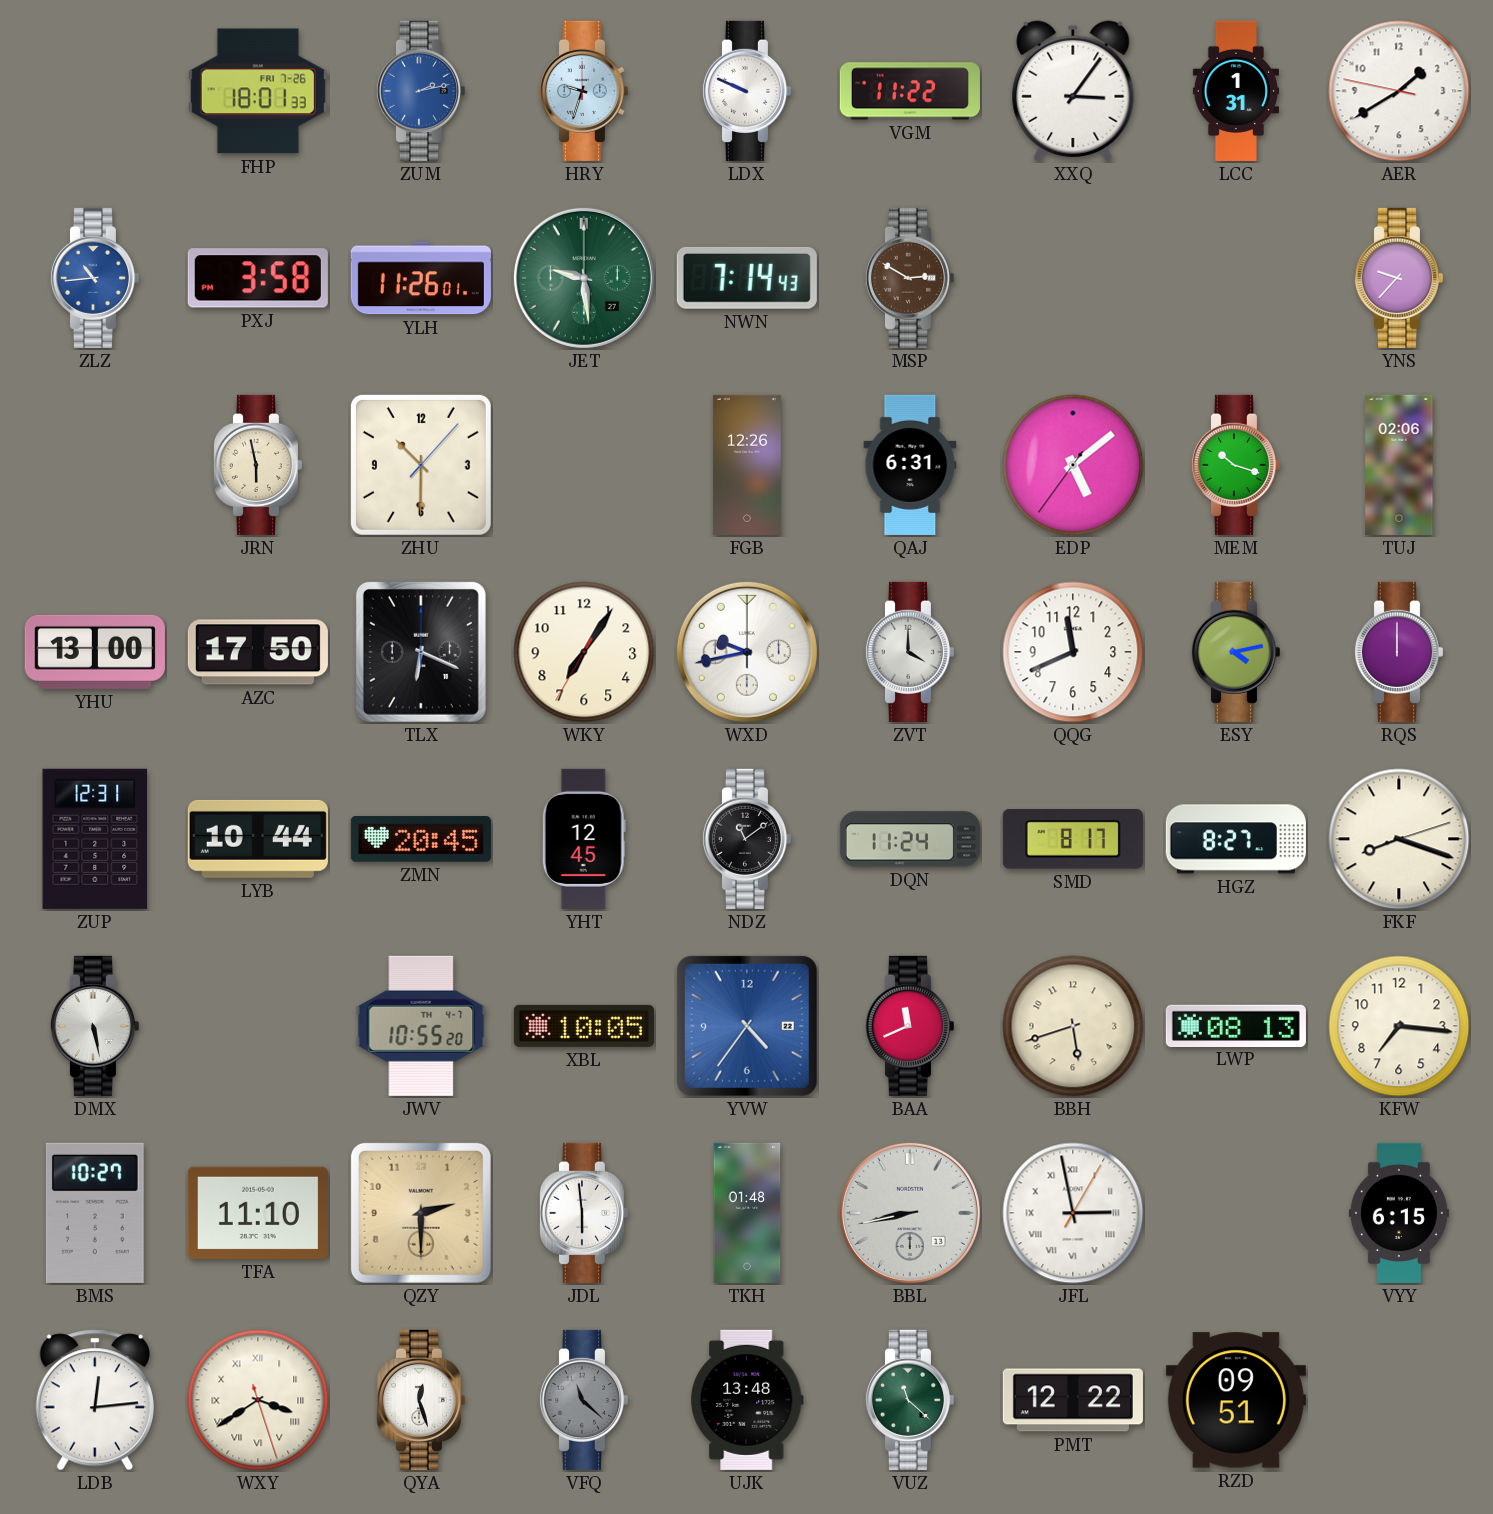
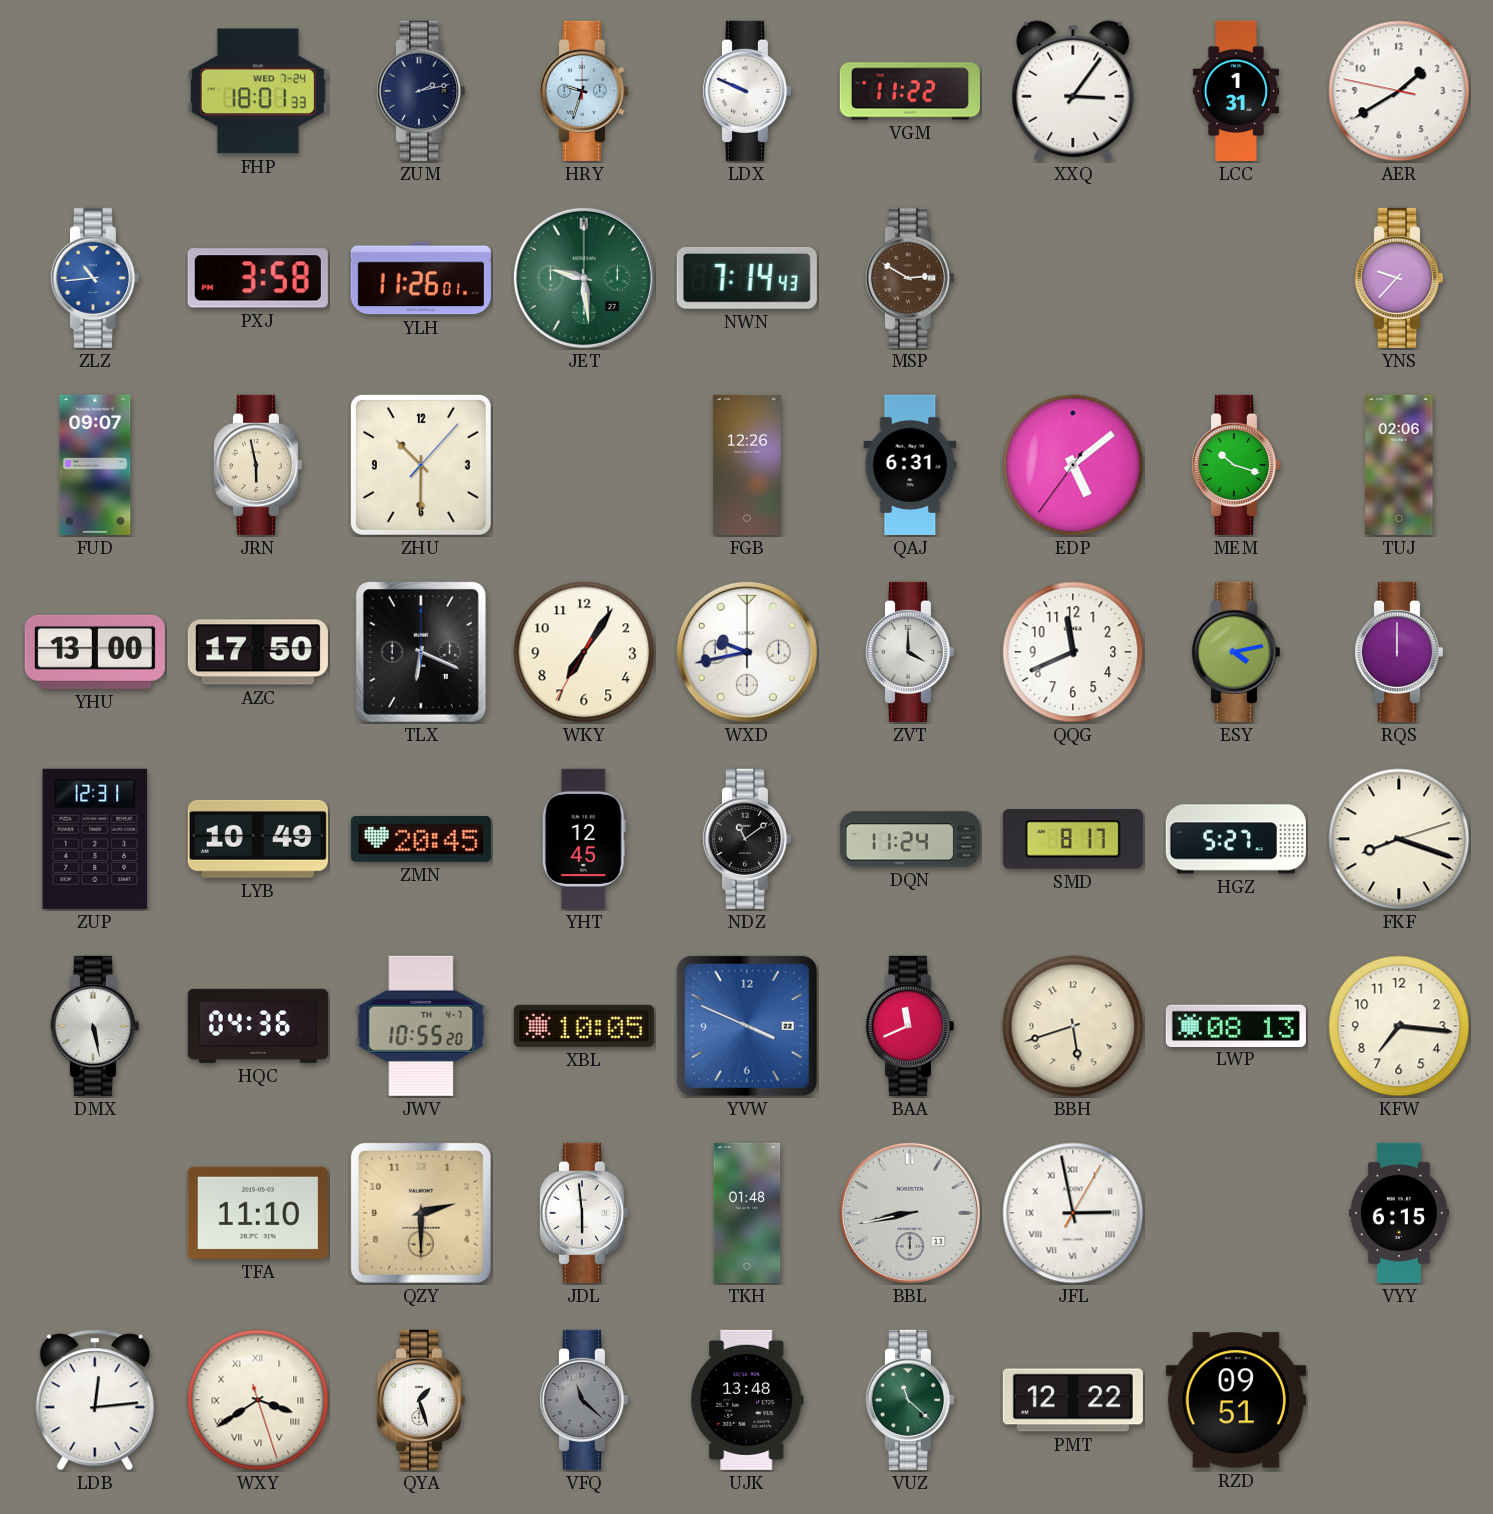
FHP date: FRI 7-26 -> WED 7-24 (258, 91)
ZUM dial: blue -> navy (420, 91)
FUD: none -> 09:07 (95, 465)
LYB: 10:44 -> 10:49 (258, 839)
HGZ: 8:27 -> 5:27 (1236, 839)
HQC: none -> 04:36 (258, 1026)
YVW: 4:36 -> 3:49 (747, 1026)
BMS: 10:27 -> none (95, 1213)
QYA: 12:27 -> 1:27 (420, 1400)
